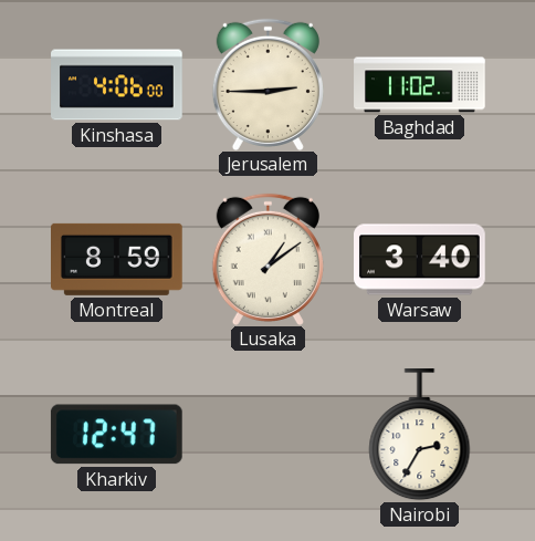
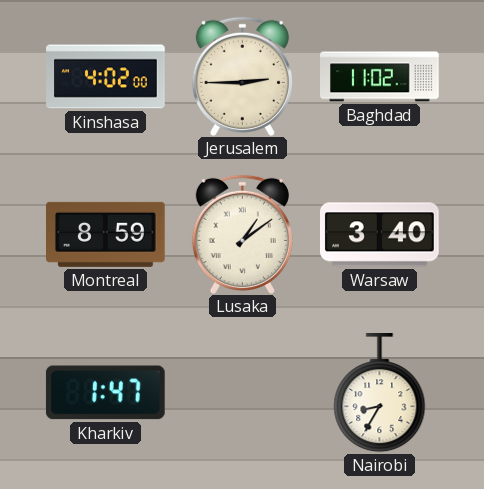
Kinshasa: 4:06 -> 4:02 (106, 77)
Kharkiv: 12:47 -> 1:47 (105, 393)
Nairobi: 2:35 -> 8:35 (380, 394)
